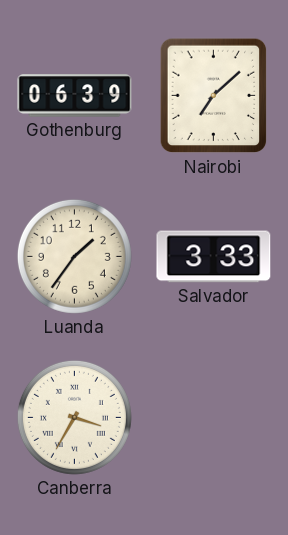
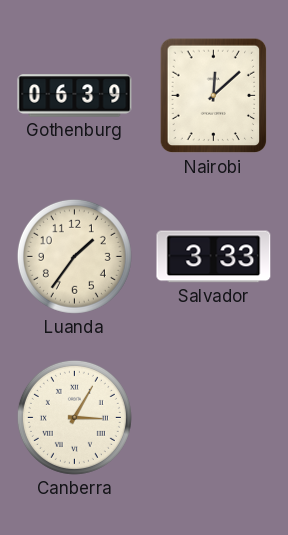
Nairobi: 7:08 -> 12:08 (214, 96)
Canberra: 3:35 -> 3:05 (74, 417)
